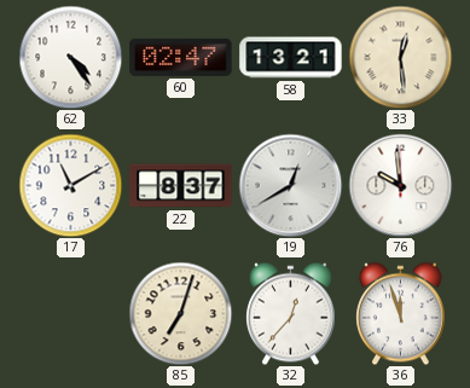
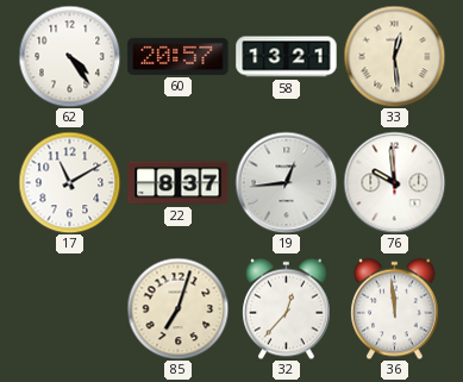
60: 02:47 -> 20:57 (179, 56)
19: 12:40 -> 12:44 (286, 182)
36: 11:57 -> 11:59 (395, 308)
